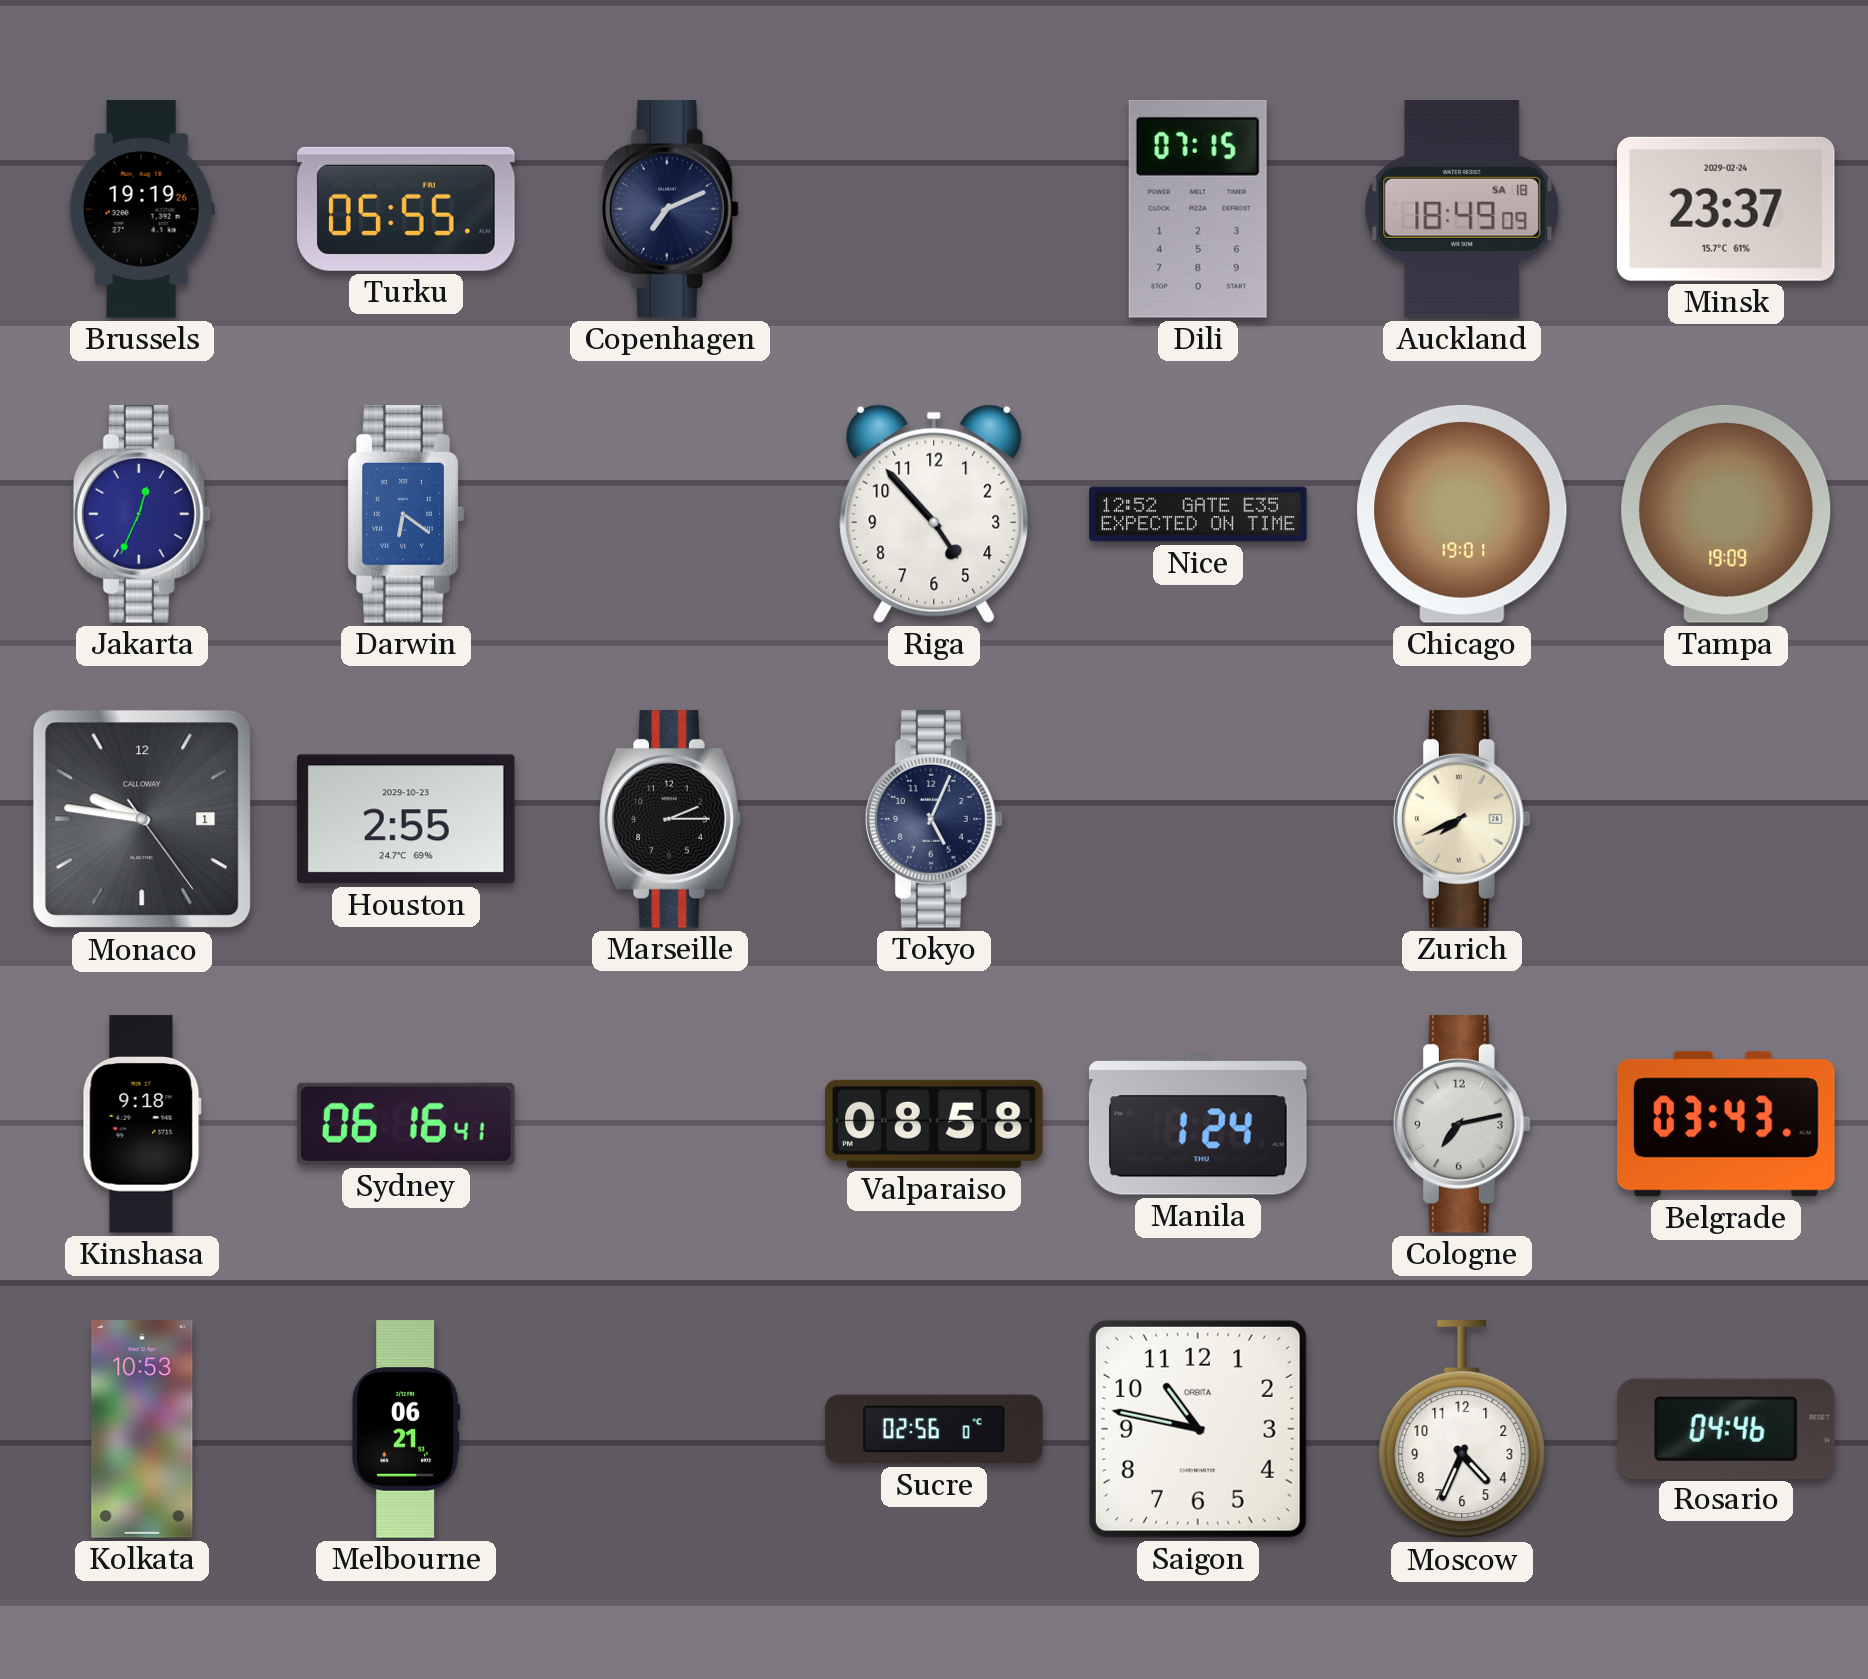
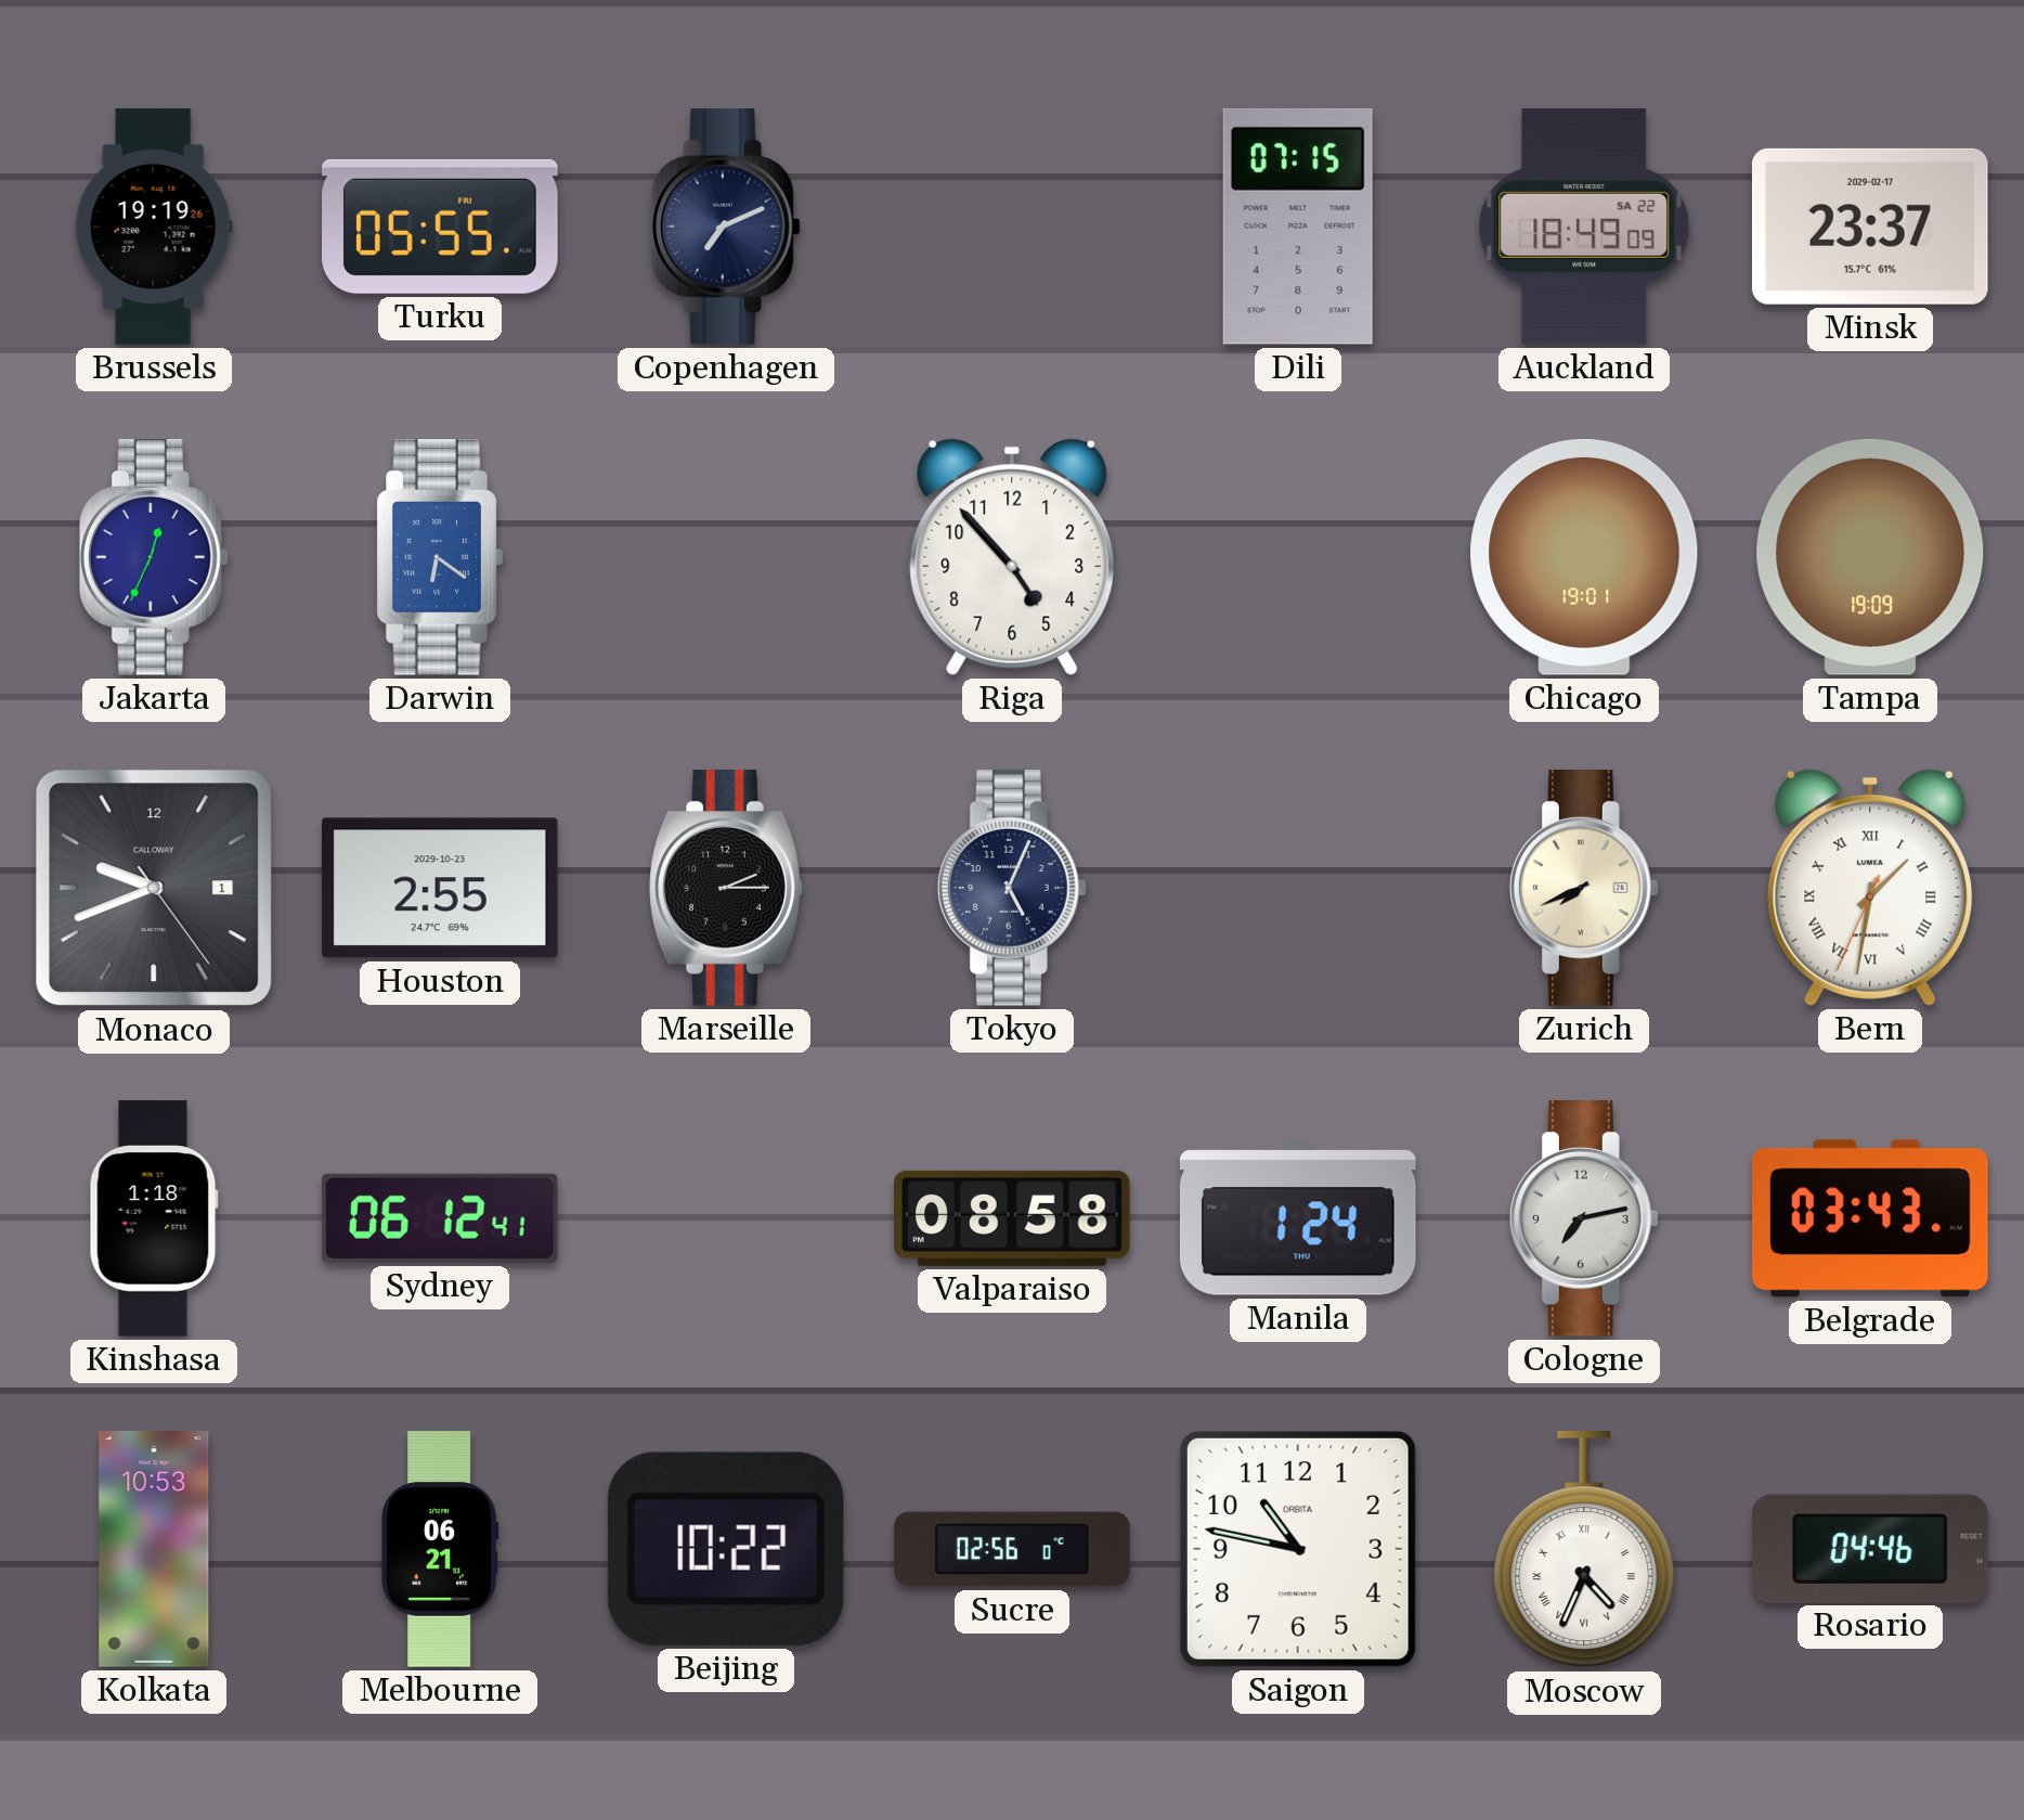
Auckland date: SA 18 -> SA 22 (1584, 228)
Minsk date: 2029-02-24 -> 2029-02-17 (1870, 227)
Nice: 12:52 -> none (1198, 514)
Monaco: 9:46 -> 9:41 (154, 888)
Bern: none -> 1:31 (1870, 888)
Kinshasa: 9:18 -> 1:18 (154, 1218)
Sydney: 06:16 -> 06:12 (440, 1218)
Beijing: none -> 10:22 (726, 1549)
Moscow numerals: Arabic -> Roman (1584, 1550)
